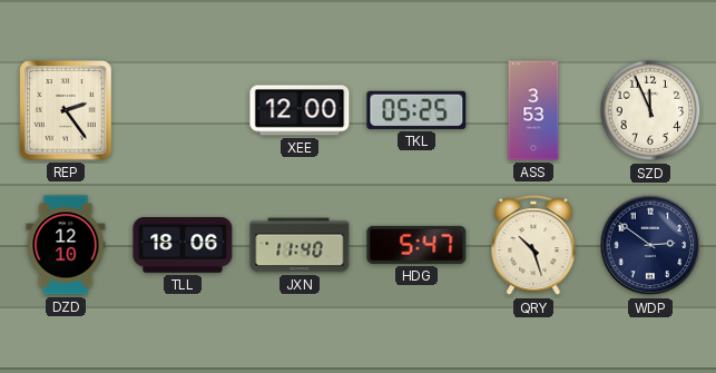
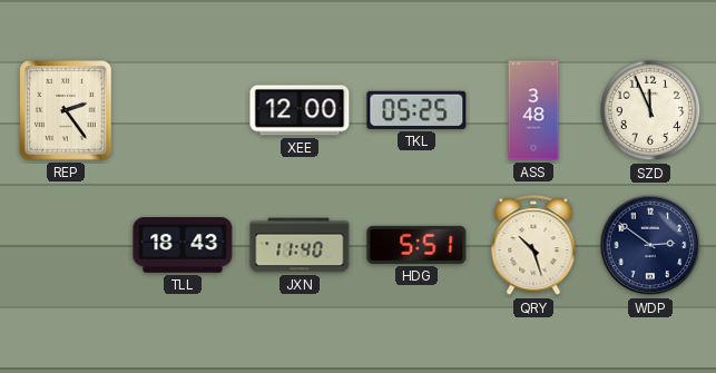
ASS: 3:53 -> 3:48 (533, 110)
DZD: 12:10 -> none (66, 245)
TLL: 18:06 -> 18:43 (183, 246)
HDG: 5:47 -> 5:51 (416, 245)
